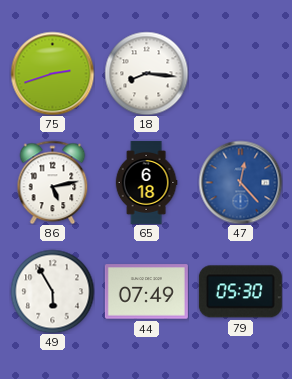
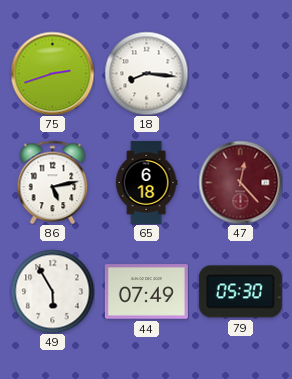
47 dial: blue -> burgundy (240, 182)
